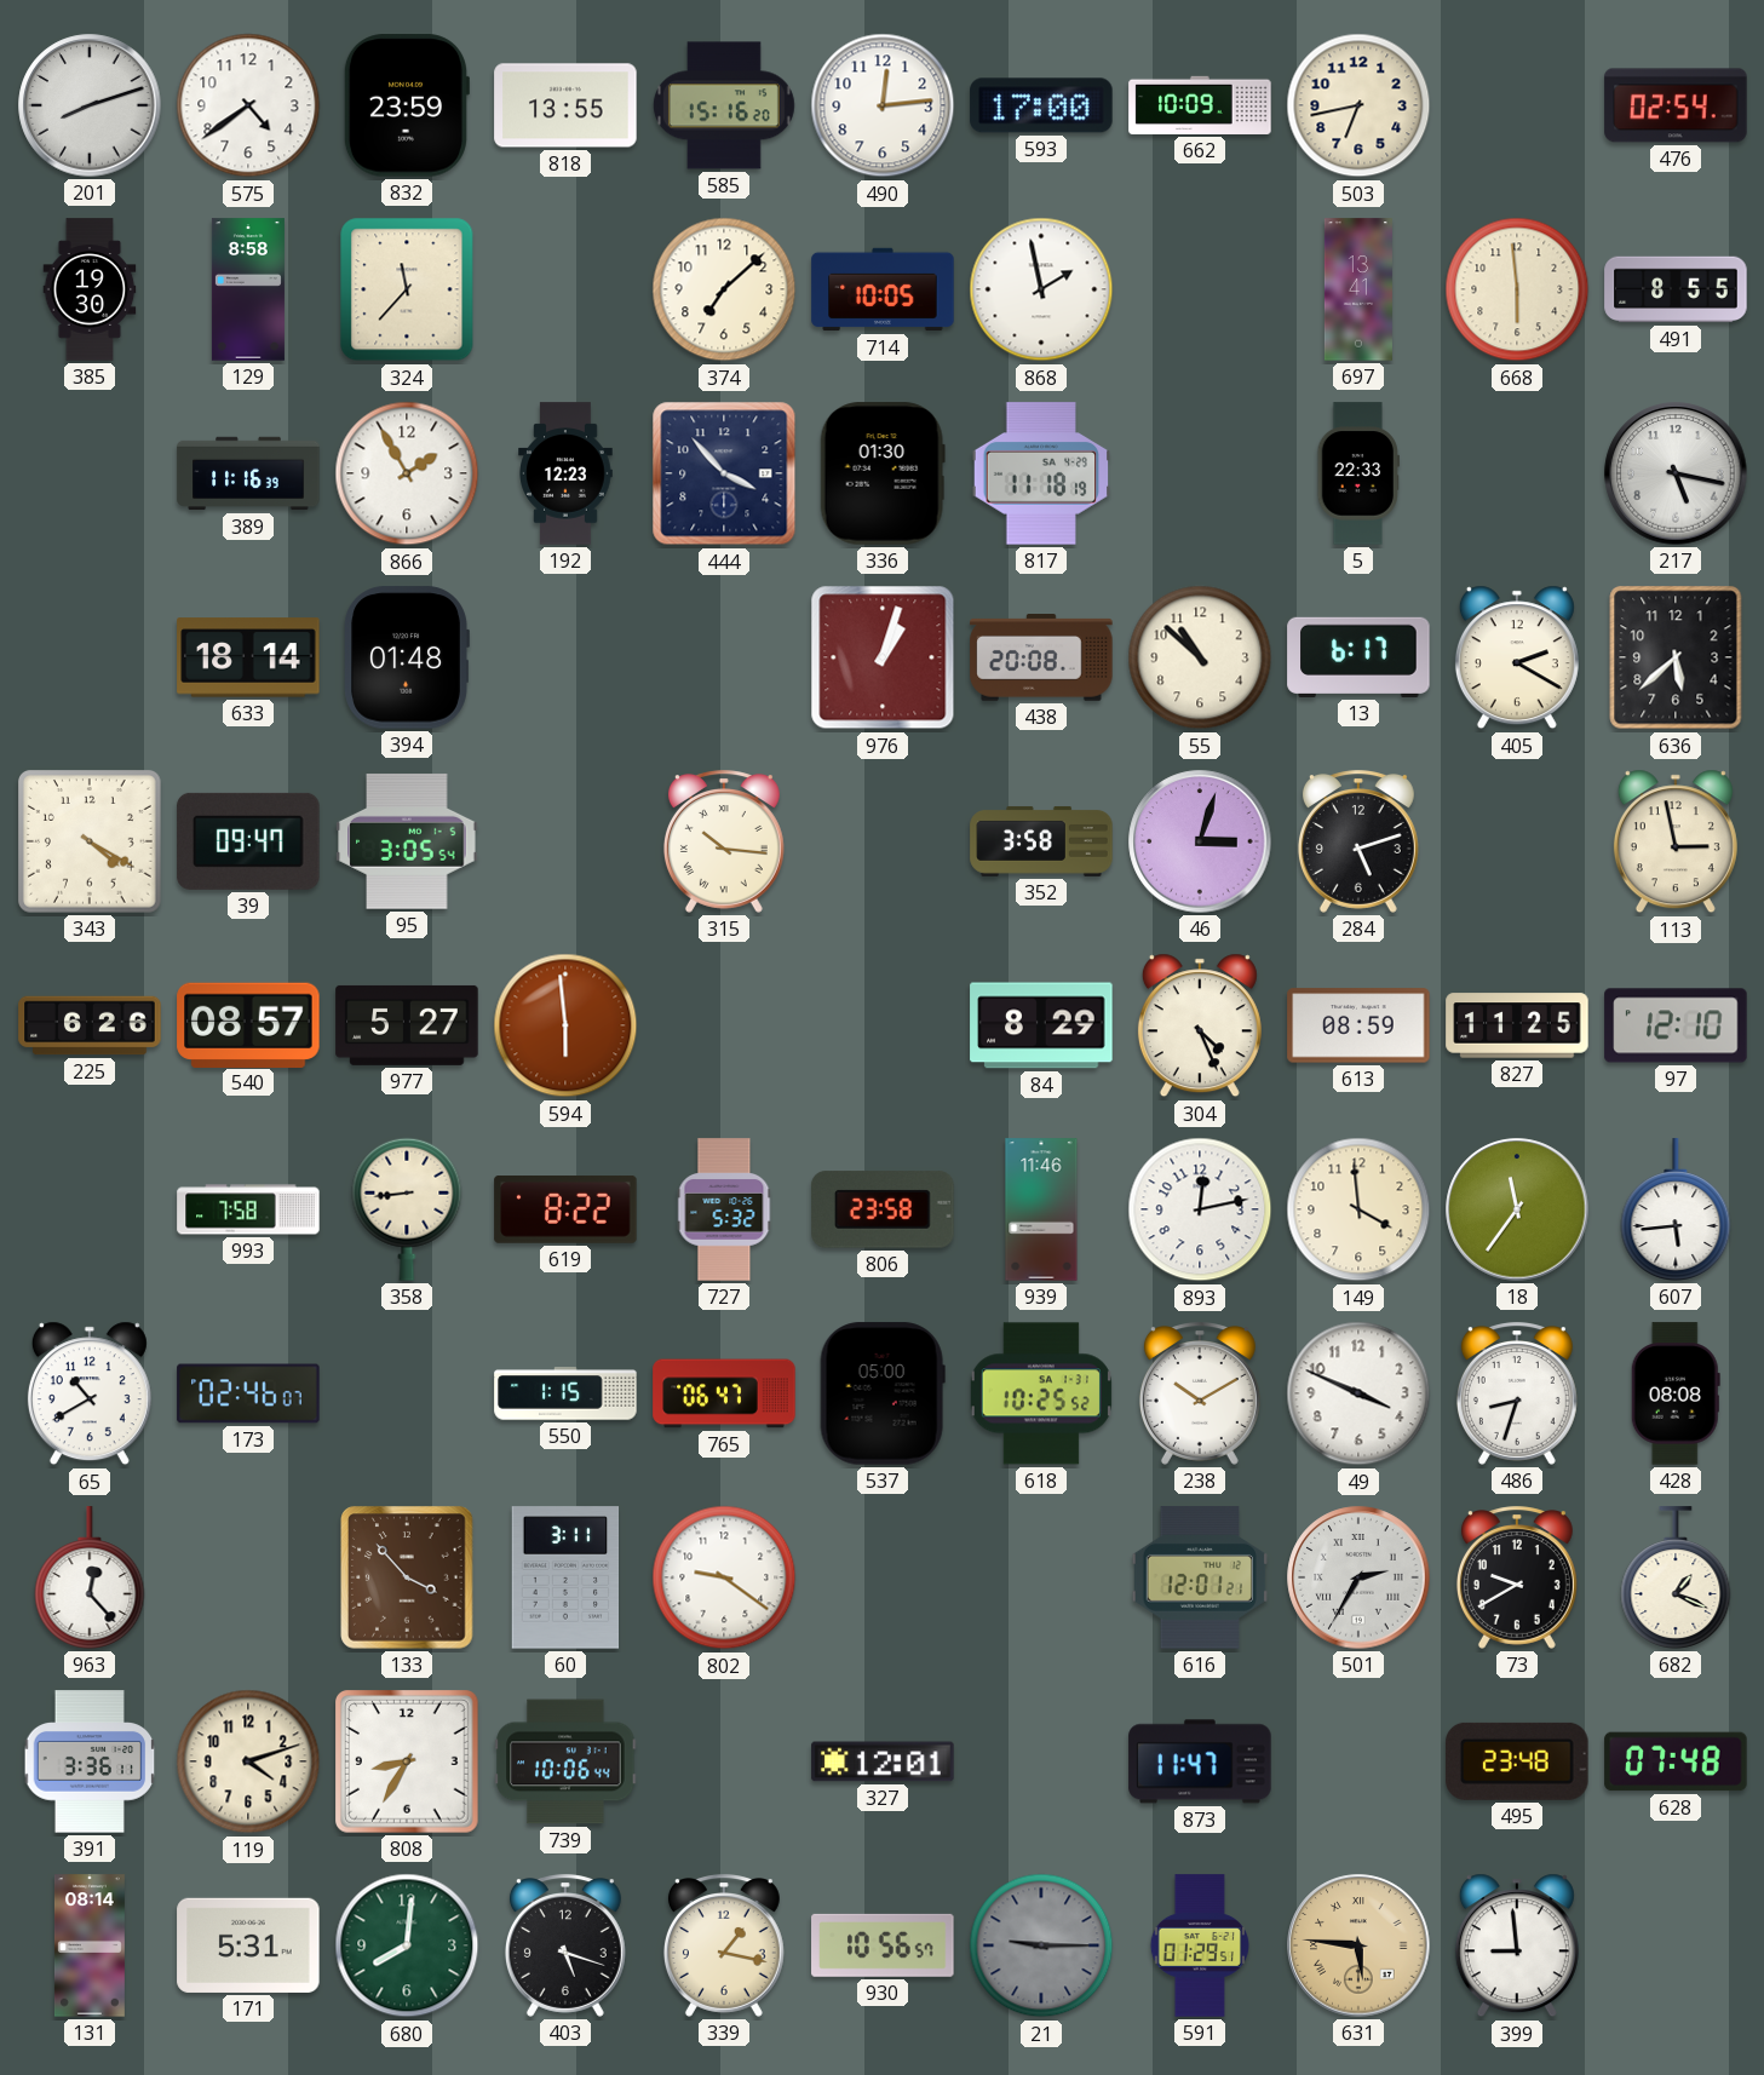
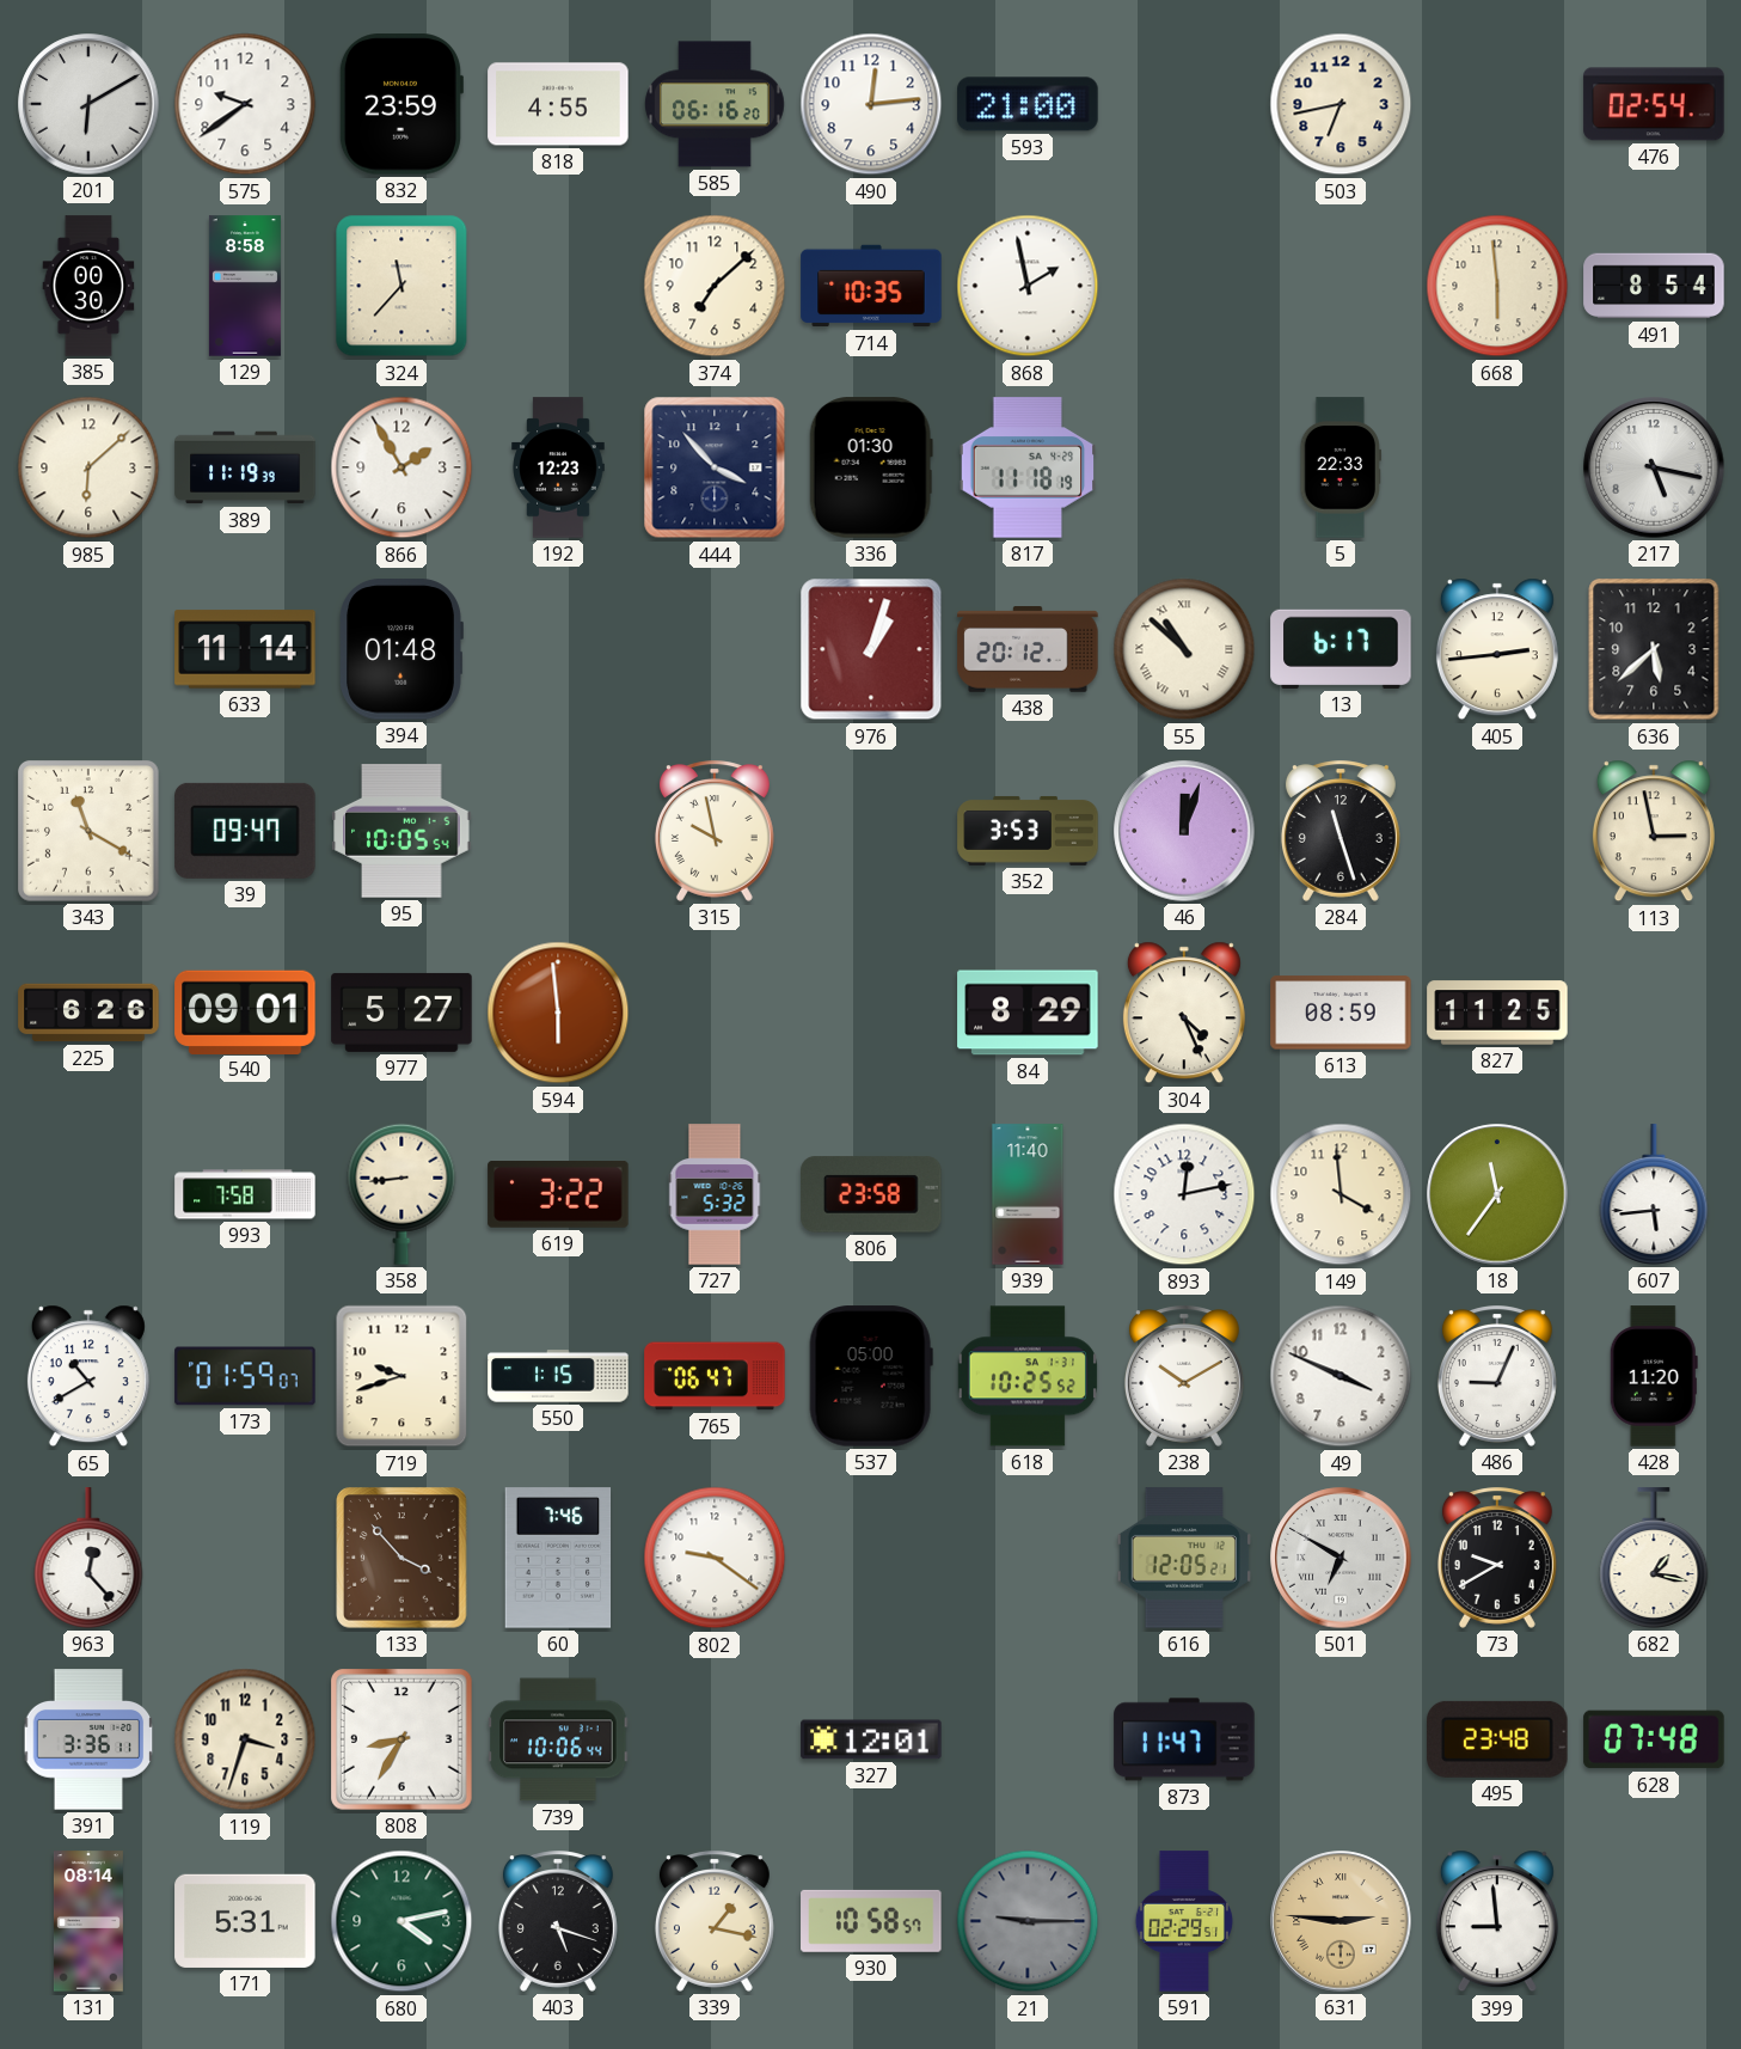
201: 8:12 -> 6:10 (88, 104)
575: 4:39 -> 9:39 (245, 104)
818: 13:55 -> 4:55 (558, 104)
585: 15:16 -> 06:16 (715, 104)
593: 17:00 -> 21:00 (1028, 104)
662: 10:09 -> none (1200, 105)
385: 19:30 -> 00:30 (88, 286)
714: 10:05 -> 10:35 (871, 286)
697: 13:41 -> none (1358, 289)
491: 8:55 -> 8:54 (1654, 286)
985: none -> 6:08 (88, 467)
389: 11:16 -> 11:19 (245, 467)
633: 18:14 -> 11:14 (245, 649)
438: 20:08 -> 20:12 (1028, 649)
55 numerals: Arabic -> Roman (1184, 649)
405: 2:20 -> 2:44 (1497, 649)
343: 4:20 -> 11:20 (90, 832)
95: 3:05 -> 10:05 (401, 832)
315: 10:16 -> 9:58 (715, 831)
352: 3:58 -> 3:53 (1028, 831)
46: 3:03 -> 12:03 (1184, 831)
284: 5:12 -> 11:27 (1341, 831)
540: 08:57 -> 09:01 (245, 1011)
97: 12:10 -> none (1676, 1025)
619: 8:22 -> 3:22 (558, 1195)
939: 11:46 -> 11:40 (1028, 1194)
173: 02:46 -> 01:59 (245, 1376)
719: none -> 9:42 (401, 1376)
486: 8:33 -> 9:04 (1497, 1376)
428: 08:08 -> 11:20 (1654, 1376)
60: 3:11 -> 7:46 (558, 1558)
616: 12:01 -> 12:05 (1184, 1558)
501: 2:35 -> 6:50 (1341, 1558)
682: 1:19 -> 1:17 (1654, 1558)
119: 4:12 -> 3:33 (245, 1739)
680: 8:01 -> 4:13 (401, 1921)
930: 10:56 -> 10:58 (871, 1921)
591: 01:29 -> 02:29 (1184, 1921)
631: 5:46 -> 2:46 (1341, 1921)
